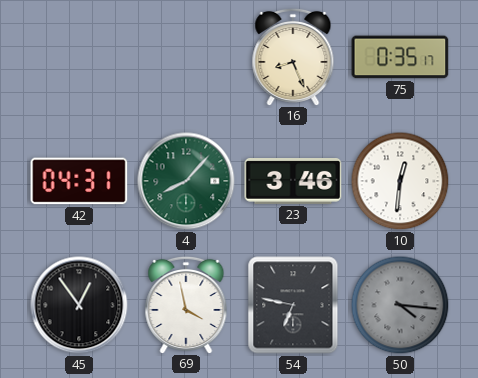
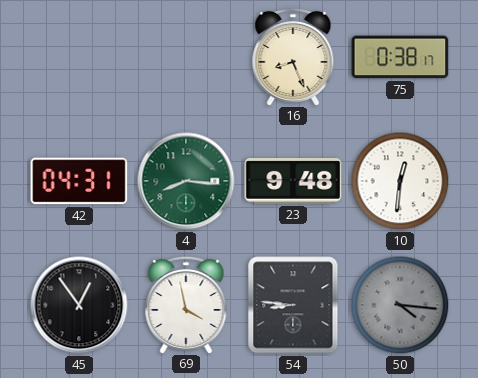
75: 0:35 -> 0:38 (400, 57)
4: 8:07 -> 8:16 (186, 181)
23: 3:46 -> 9:48 (293, 182)
54: 6:47 -> 8:46 (293, 305)
